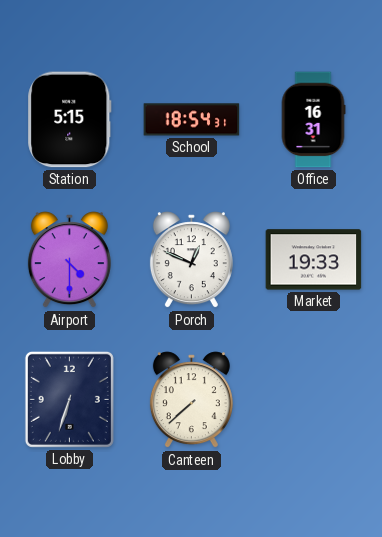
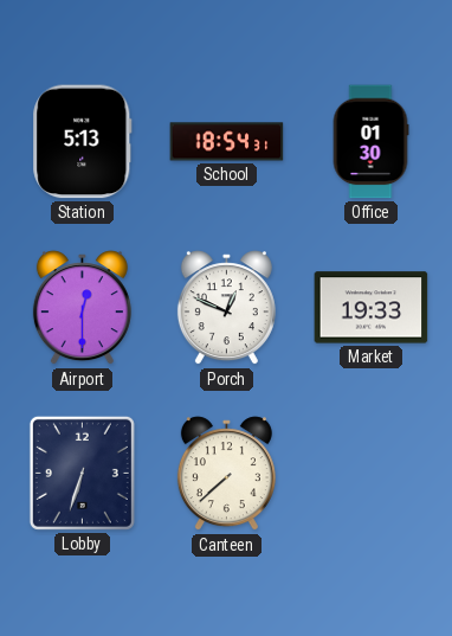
Station: 5:15 -> 5:13 (83, 142)
Office: 16:31 -> 01:30 (370, 142)
Airport: 4:30 -> 12:30 (82, 308)
